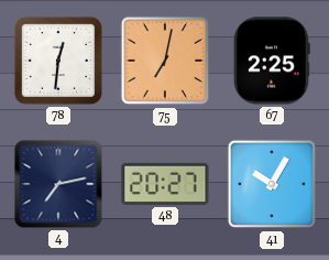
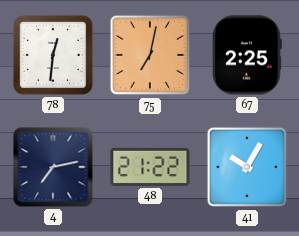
48: 20:27 -> 21:22 (150, 167)
